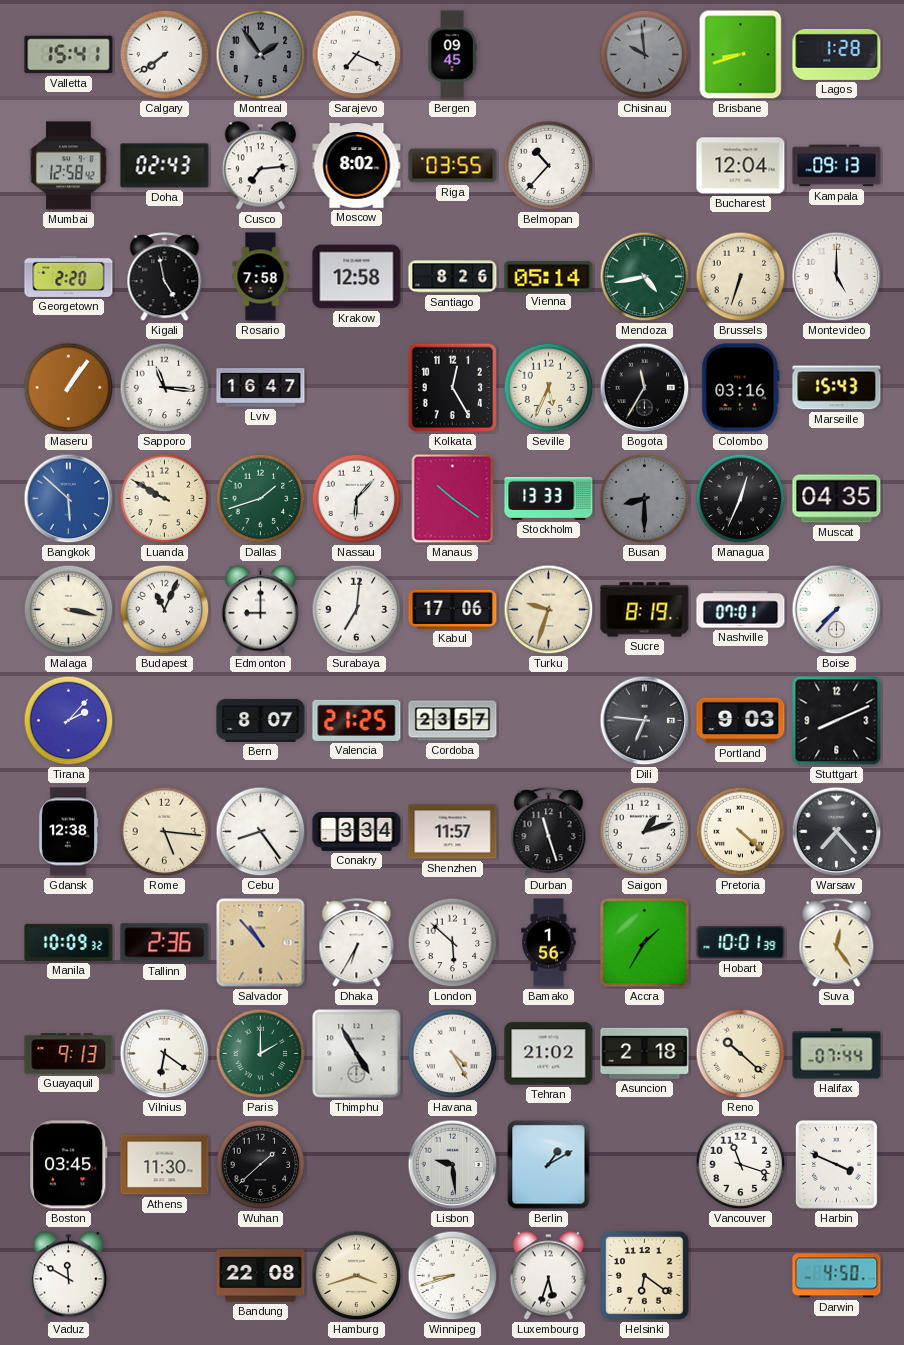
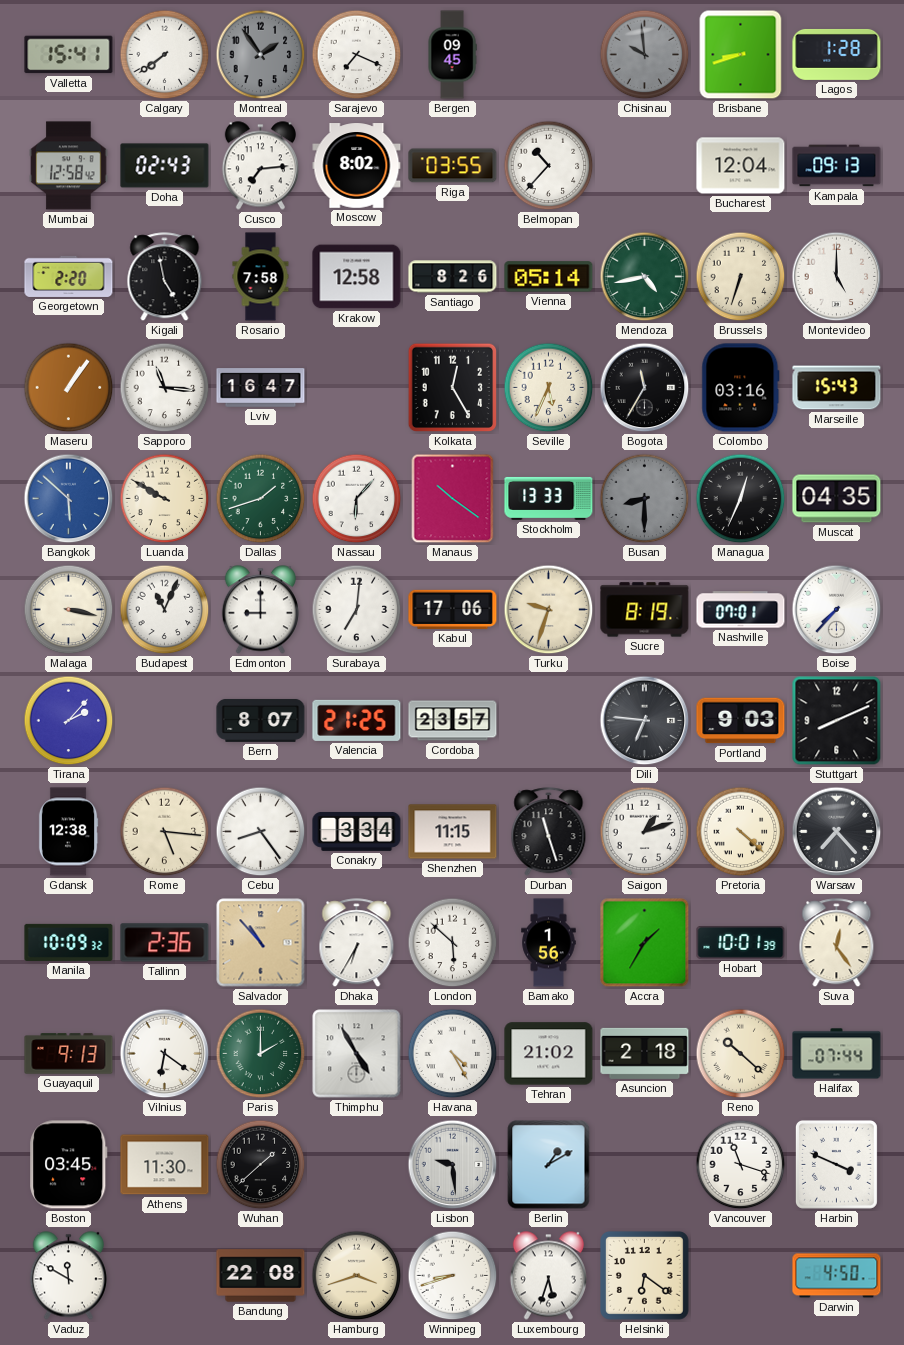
Shenzhen: 11:57 -> 11:15 (453, 832)
